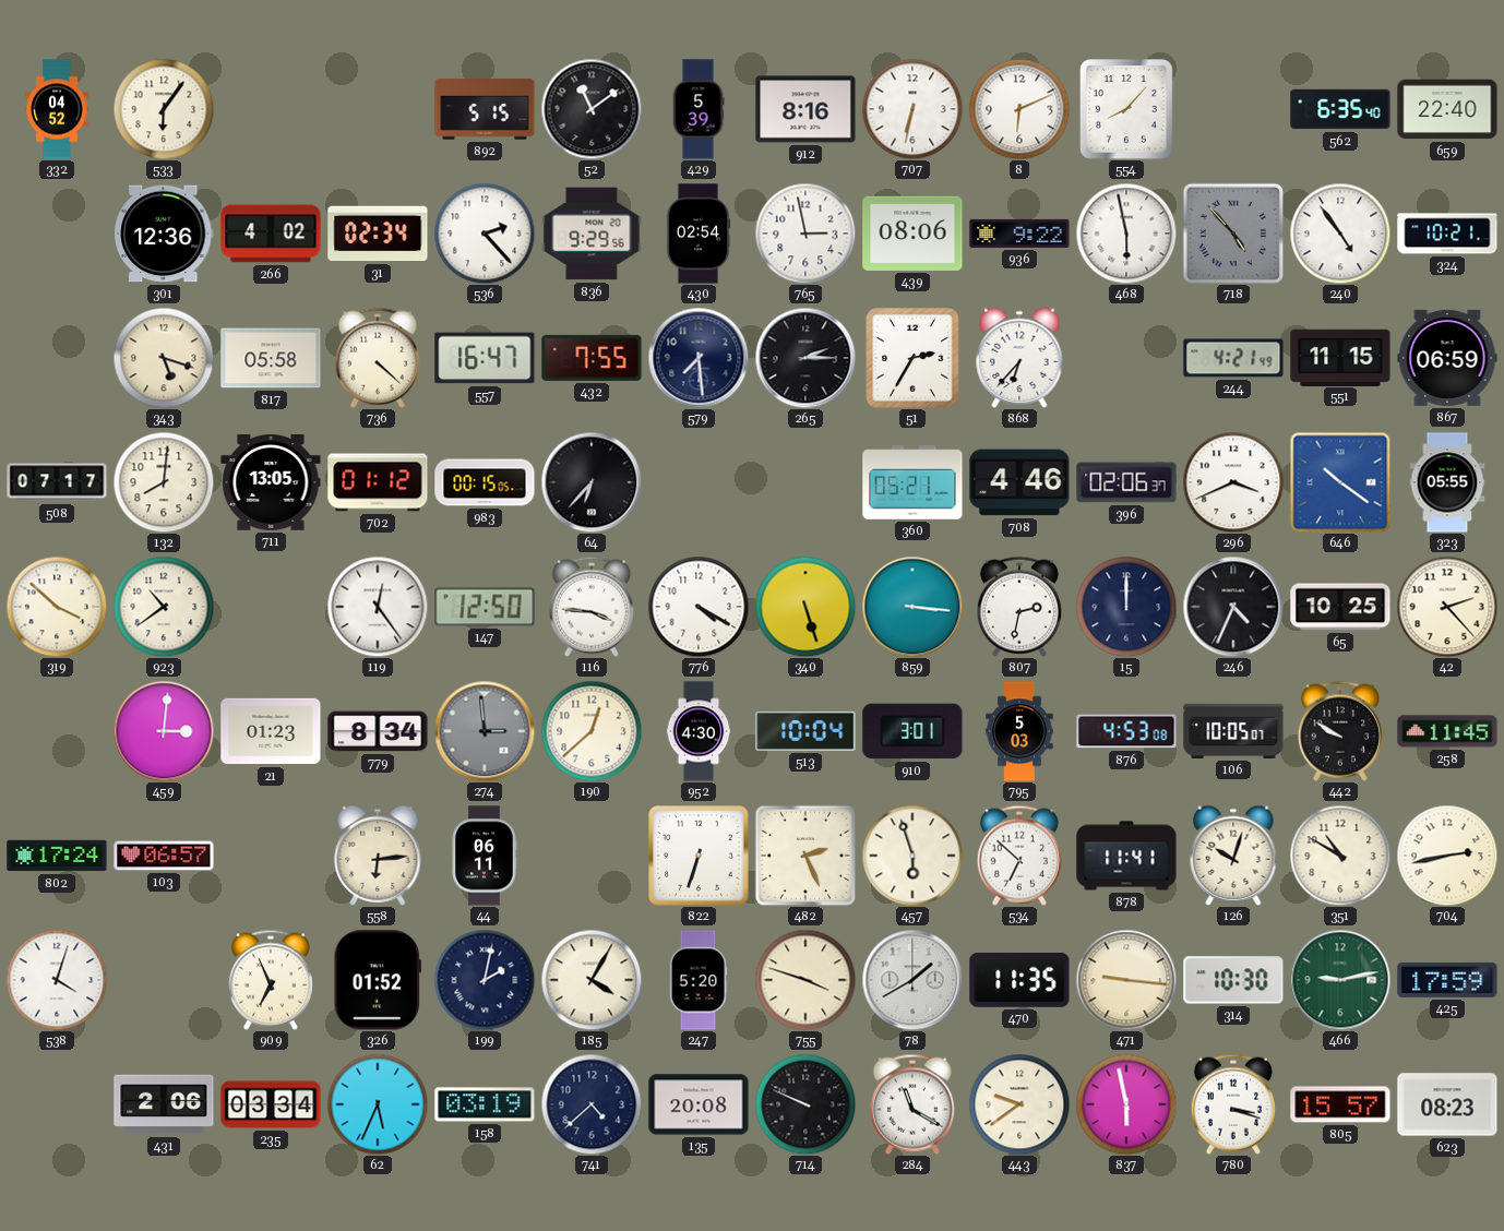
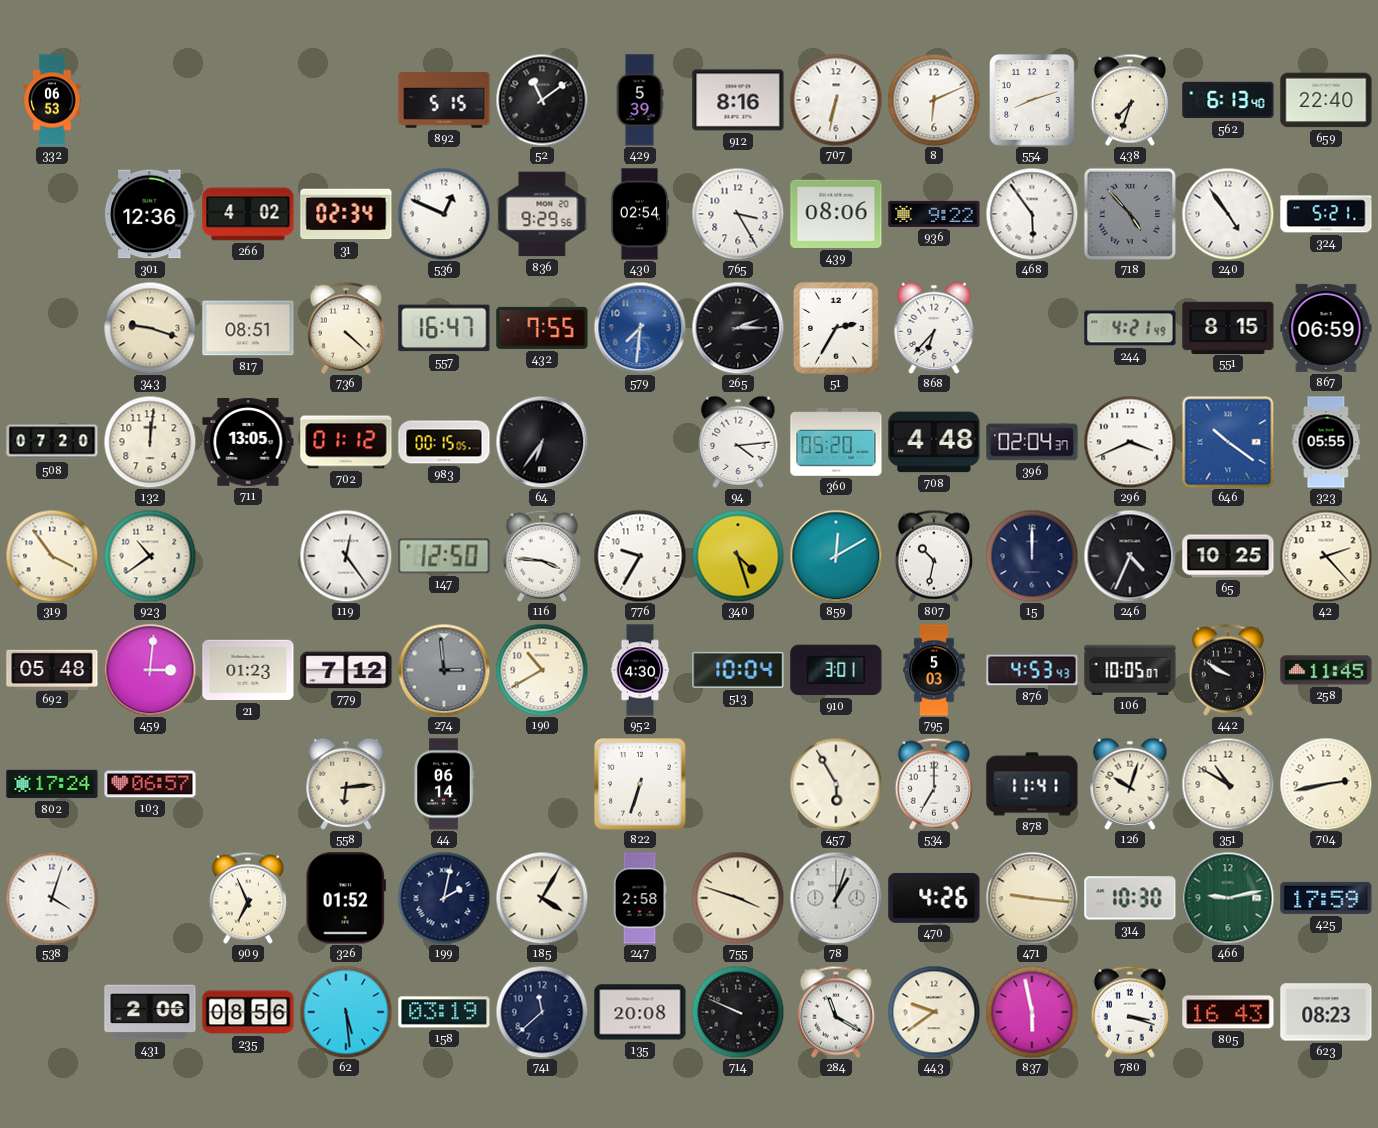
332: 04:52 -> 06:53 (52, 100)
533: 6:06 -> none (164, 109)
554: 8:07 -> 8:12 (1033, 101)
438: none -> 7:33 (1130, 100)
562: 6:35 -> 6:13 (1228, 100)
536: 2:23 -> 12:49 (444, 214)
765: 2:58 -> 3:25 (738, 214)
468: 5:58 -> 5:54 (1032, 214)
324: 10:21 -> 5:21 (1326, 214)
343: 5:18 -> 9:18 (150, 328)
817: 05:58 -> 08:51 (248, 328)
579: 7:29 -> 7:31 (640, 328)
579 dial: navy -> blue (640, 328)
551: 11:15 -> 8:15 (1228, 327)
508: 07:17 -> 07:20 (52, 442)
132: 8:01 -> 12:01 (150, 442)
64: 6:37 -> 6:36 (542, 442)
94: none -> 4:14 (738, 442)
360: 05:21 -> 05:20 (836, 442)
708: 4:46 -> 4:48 (934, 442)
396: 02:06 -> 02:04 (1032, 442)
319: 3:52 -> 3:54 (52, 556)
776: 4:20 -> 9:35 (640, 556)
340: 5:27 -> 4:27 (738, 556)
859: 3:16 -> 12:10 (836, 556)
807: 2:32 -> 10:32 (934, 556)
692: none -> 05:48 (52, 669)
779: 8:34 -> 7:12 (346, 670)
190: 12:38 -> 10:40 (542, 670)
876: 4:53:08 -> 4:53:43 (1032, 670)
44: 06:11 -> 06:14 (444, 784)
482: 2:26 -> none (805, 856)
457: 5:57 -> 5:55 (836, 784)
534: 6:52 -> 7:00 (934, 784)
247: 5:20 -> 2:58 (640, 898)
78: 1:40 -> 1:03 (836, 898)
470: 11:35 -> 4:26 (934, 898)
235: 03:34 -> 08:56 (248, 1012)
62: 5:34 -> 5:29 (346, 1012)
741: 4:38 -> 11:38 (542, 1012)
805: 15:57 -> 16:43 (1228, 1012)
